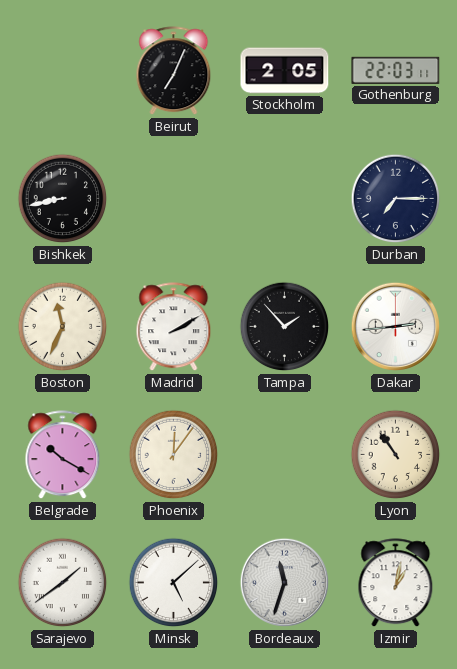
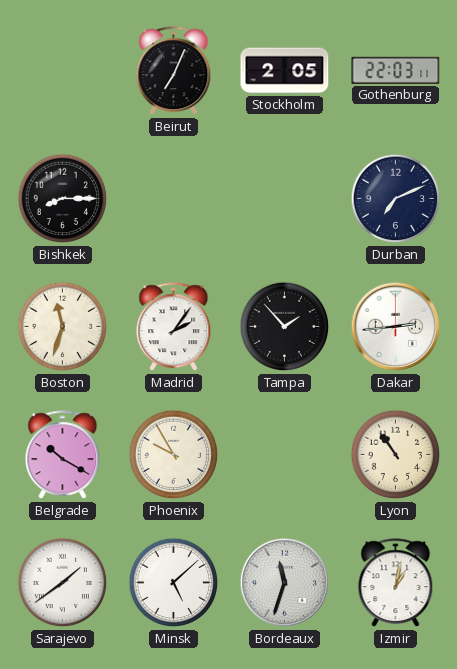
Bishkek: 8:43 -> 8:15 (63, 199)
Durban: 7:15 -> 7:11 (396, 199)
Boston: 11:34 -> 11:33 (63, 327)
Madrid: 2:10 -> 2:06 (174, 327)
Phoenix: 12:06 -> 9:55 (174, 455)
